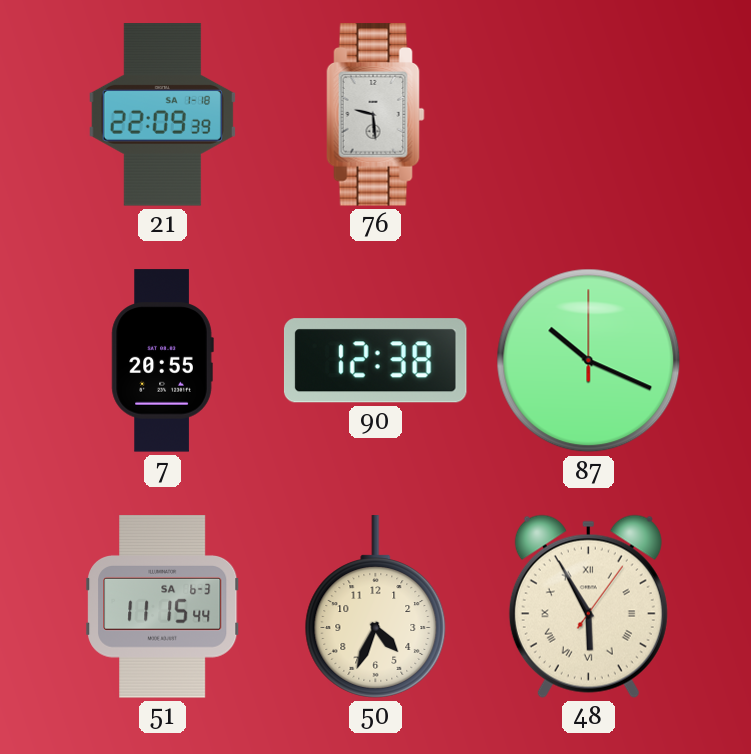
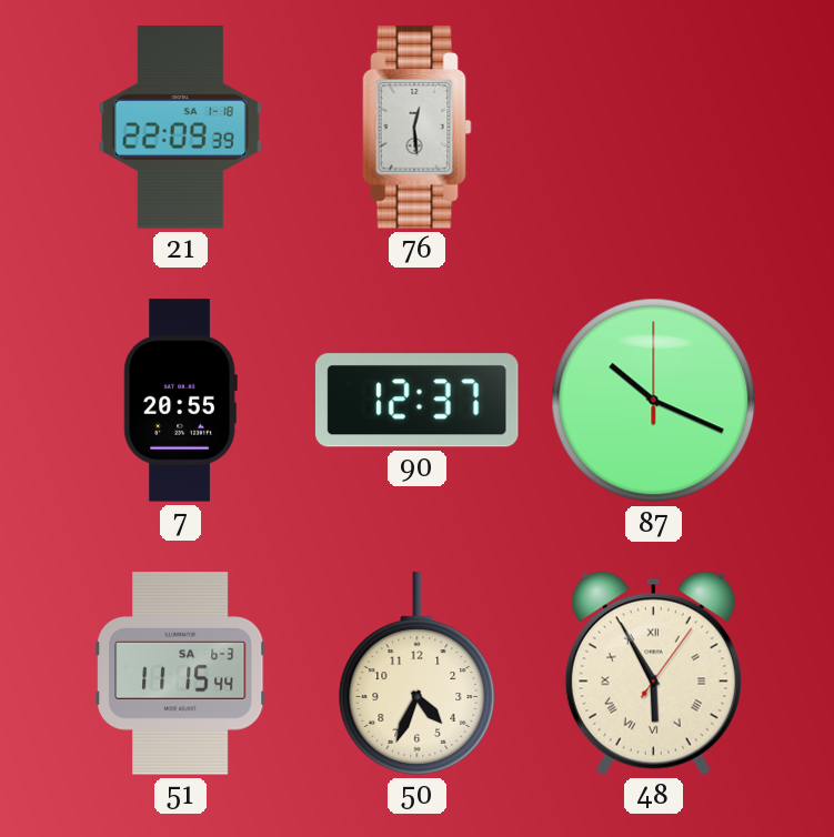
76: 9:29 -> 12:29 (418, 128)
90: 12:38 -> 12:37 (416, 401)
